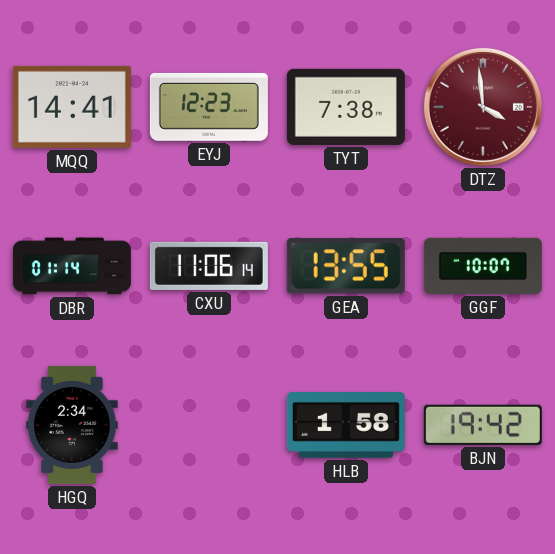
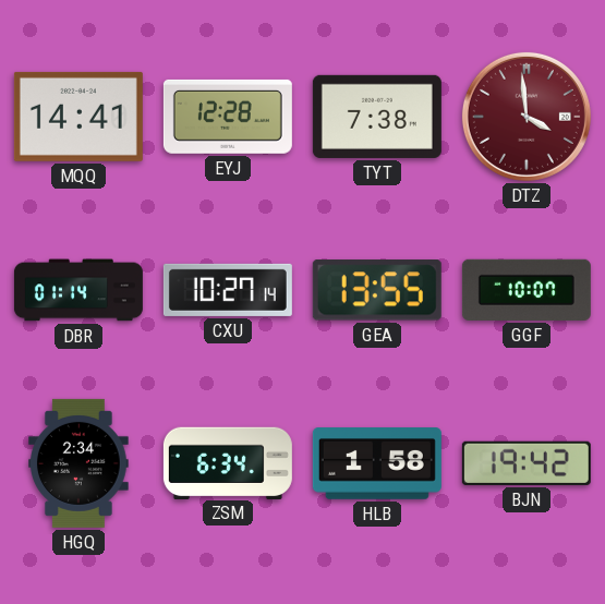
EYJ: 12:23 -> 12:28 (228, 117)
CXU: 11:06 -> 10:27 (228, 290)
ZSM: none -> 6:34 (228, 462)
